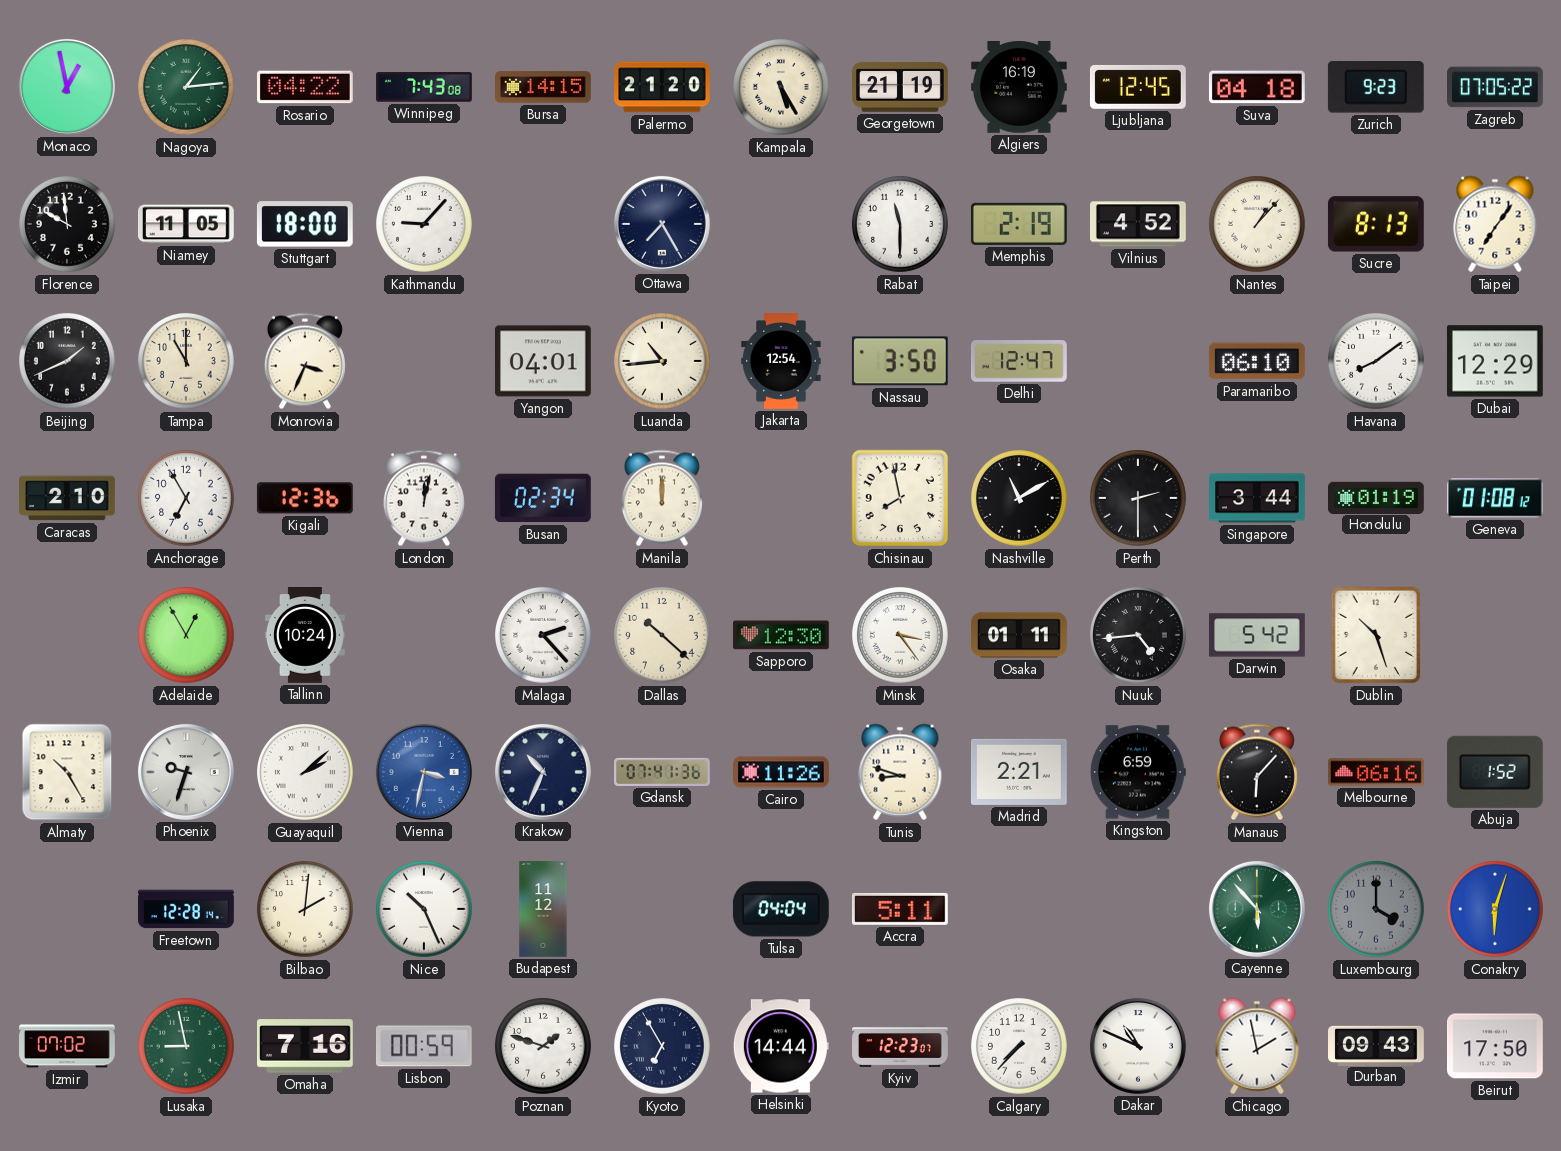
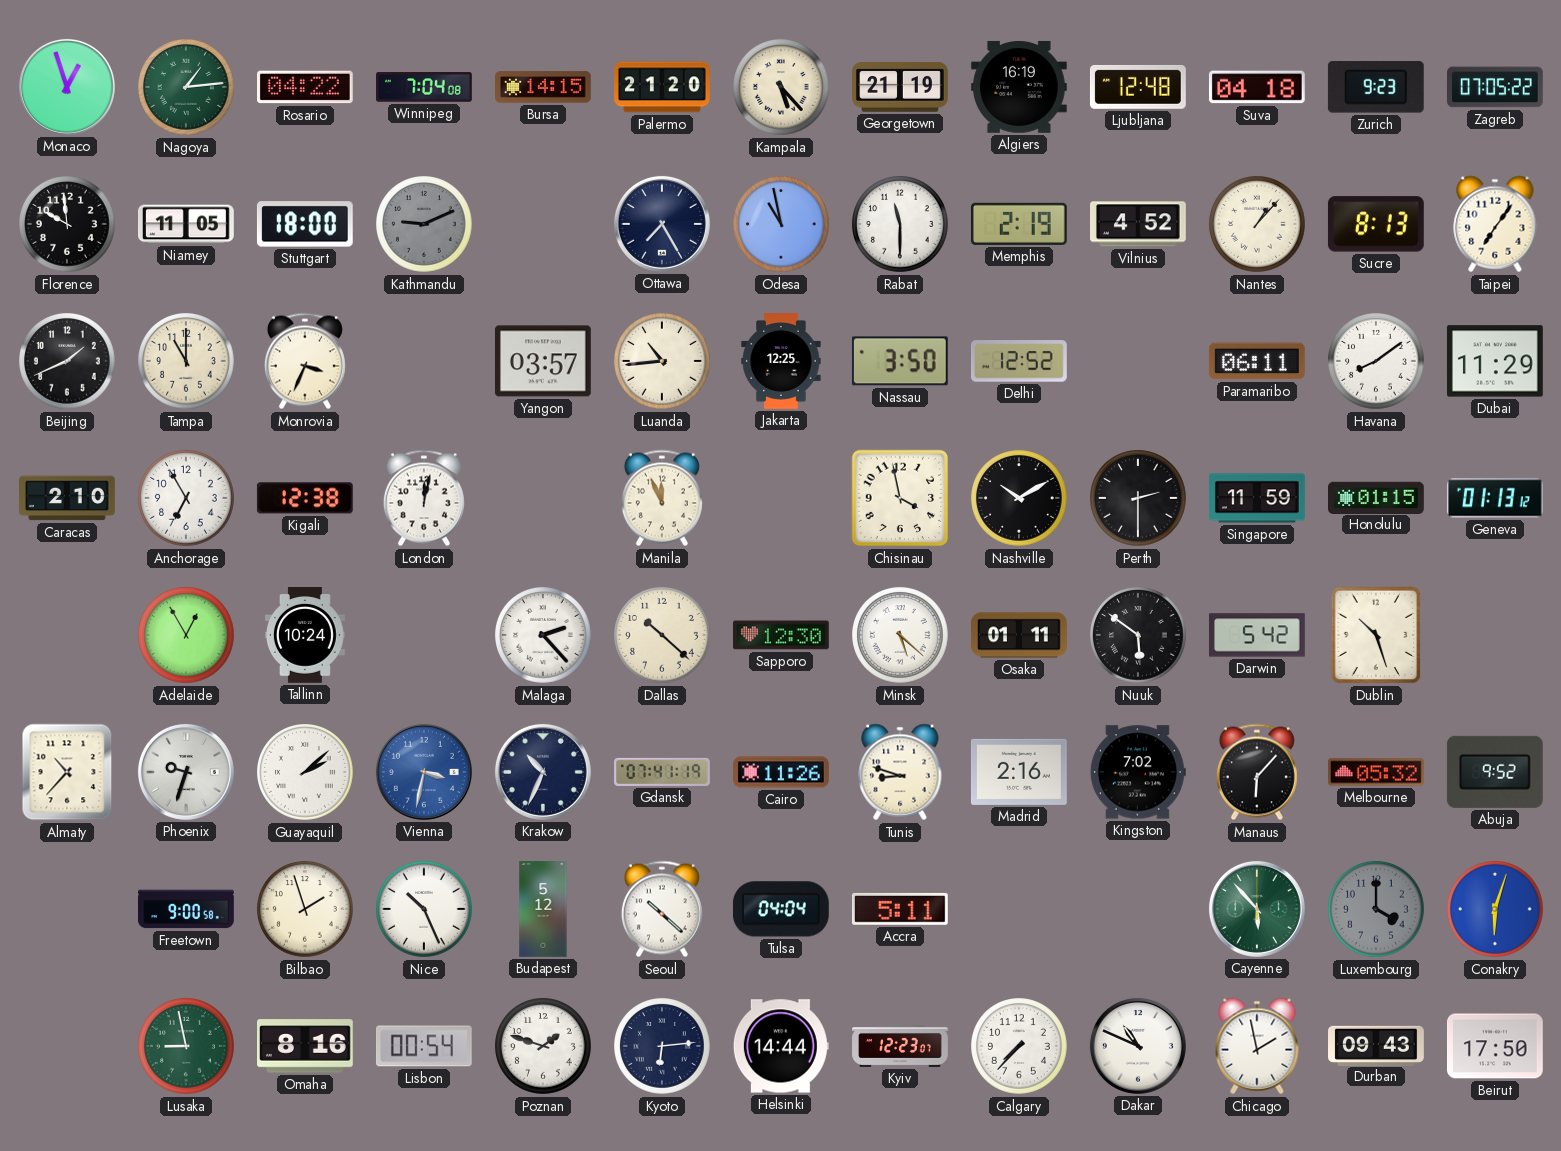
Monaco: 12:58 -> 12:57 (67, 87)
Winnipeg: 7:43 -> 7:04 (425, 87)
Kampala: 5:25 -> 5:23 (781, 87)
Ljubljana: 12:45 -> 12:48 (1138, 87)
Kathmandu: 9:07 -> 9:11 (424, 224)
Kathmandu dial: white -> grey (424, 224)
Odesa: none -> 10:58 (781, 224)
Yangon: 04:01 -> 03:57 (543, 361)
Jakarta: 12:54 -> 12:25 (781, 362)
Delhi: 12:47 -> 12:52 (1019, 361)
Paramaribo: 06:10 -> 06:11 (1257, 361)
Dubai: 12:29 -> 11:29 (1495, 361)
Kigali: 12:36 -> 12:38 (305, 498)
Busan: 02:34 -> none (543, 498)
Manila: 12:00 -> 11:56 (662, 498)
Chisinau: 7:58 -> 3:58 (900, 498)
Nashville: 11:10 -> 10:10 (1019, 498)
Singapore: 3:44 -> 11:59 (1258, 498)
Honolulu: 01:19 -> 01:15 (1377, 497)
Geneva: 01:08 -> 01:13 (1495, 498)
Minsk: 3:24 -> 5:22 (900, 635)
Nuuk: 4:44 -> 5:51 (1138, 635)
Almaty: 10:25 -> 10:37 (67, 772)
Gdansk: 07:41:36 -> 07:41:19 (662, 772)
Madrid: 2:21 -> 2:16 (1019, 772)
Kingston: 6:59 -> 7:02 (1138, 772)
Melbourne: 06:16 -> 05:32 (1377, 772)
Abuja: 1:52 -> 9:52 (1495, 772)
Freetown: 12:28 -> 9:00 (187, 909)
Bilbao: 2:01 -> 1:57 (305, 909)
Budapest: 11:12 -> 5:12 (543, 909)
Seoul: none -> 10:22 (662, 909)
Izmir: 07:02 -> none (68, 1046)
Omaha: 7:16 -> 8:16 (306, 1046)
Lisbon: 00:59 -> 00:54 (424, 1046)
Kyoto: 6:55 -> 6:14 (662, 1046)
